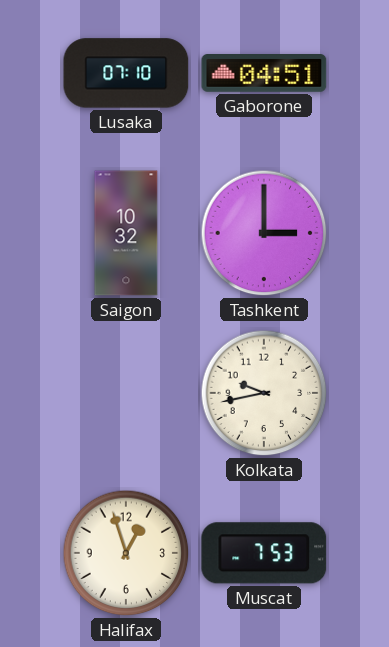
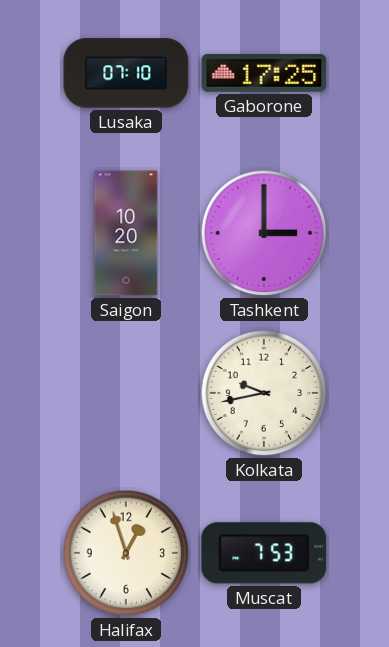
Gaborone: 04:51 -> 17:25 (264, 74)
Saigon: 10:32 -> 10:20 (126, 233)
